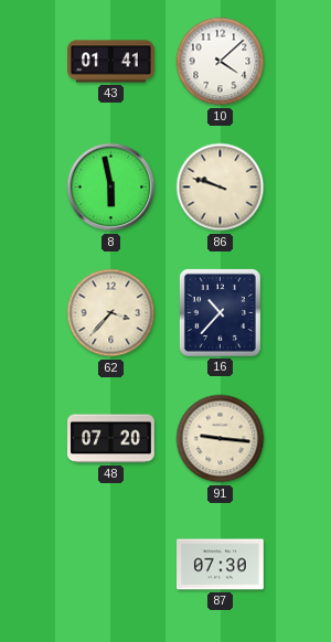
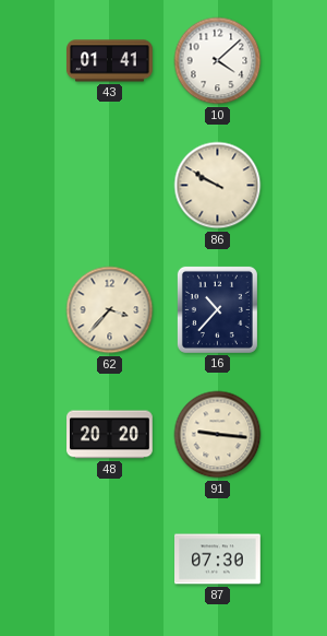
8: 5:58 -> none (111, 188)
86: 9:48 -> 9:50 (218, 186)
48: 07:20 -> 20:20 (110, 435)
